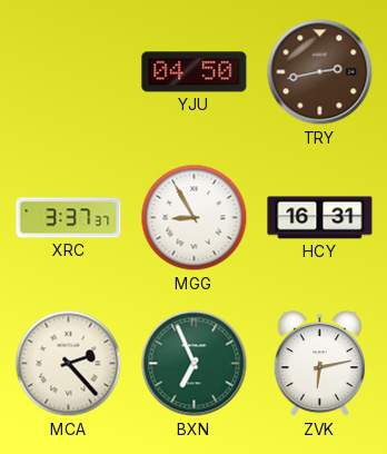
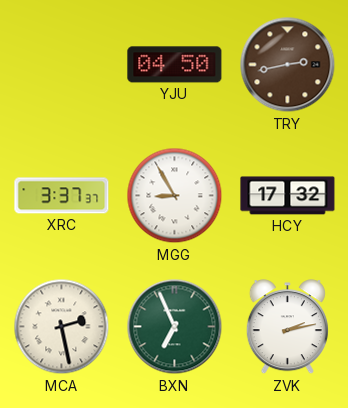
HCY: 16:31 -> 17:32 (288, 196)
MCA: 2:23 -> 2:28 (62, 327)
ZVK: 6:13 -> 2:13 (287, 327)
